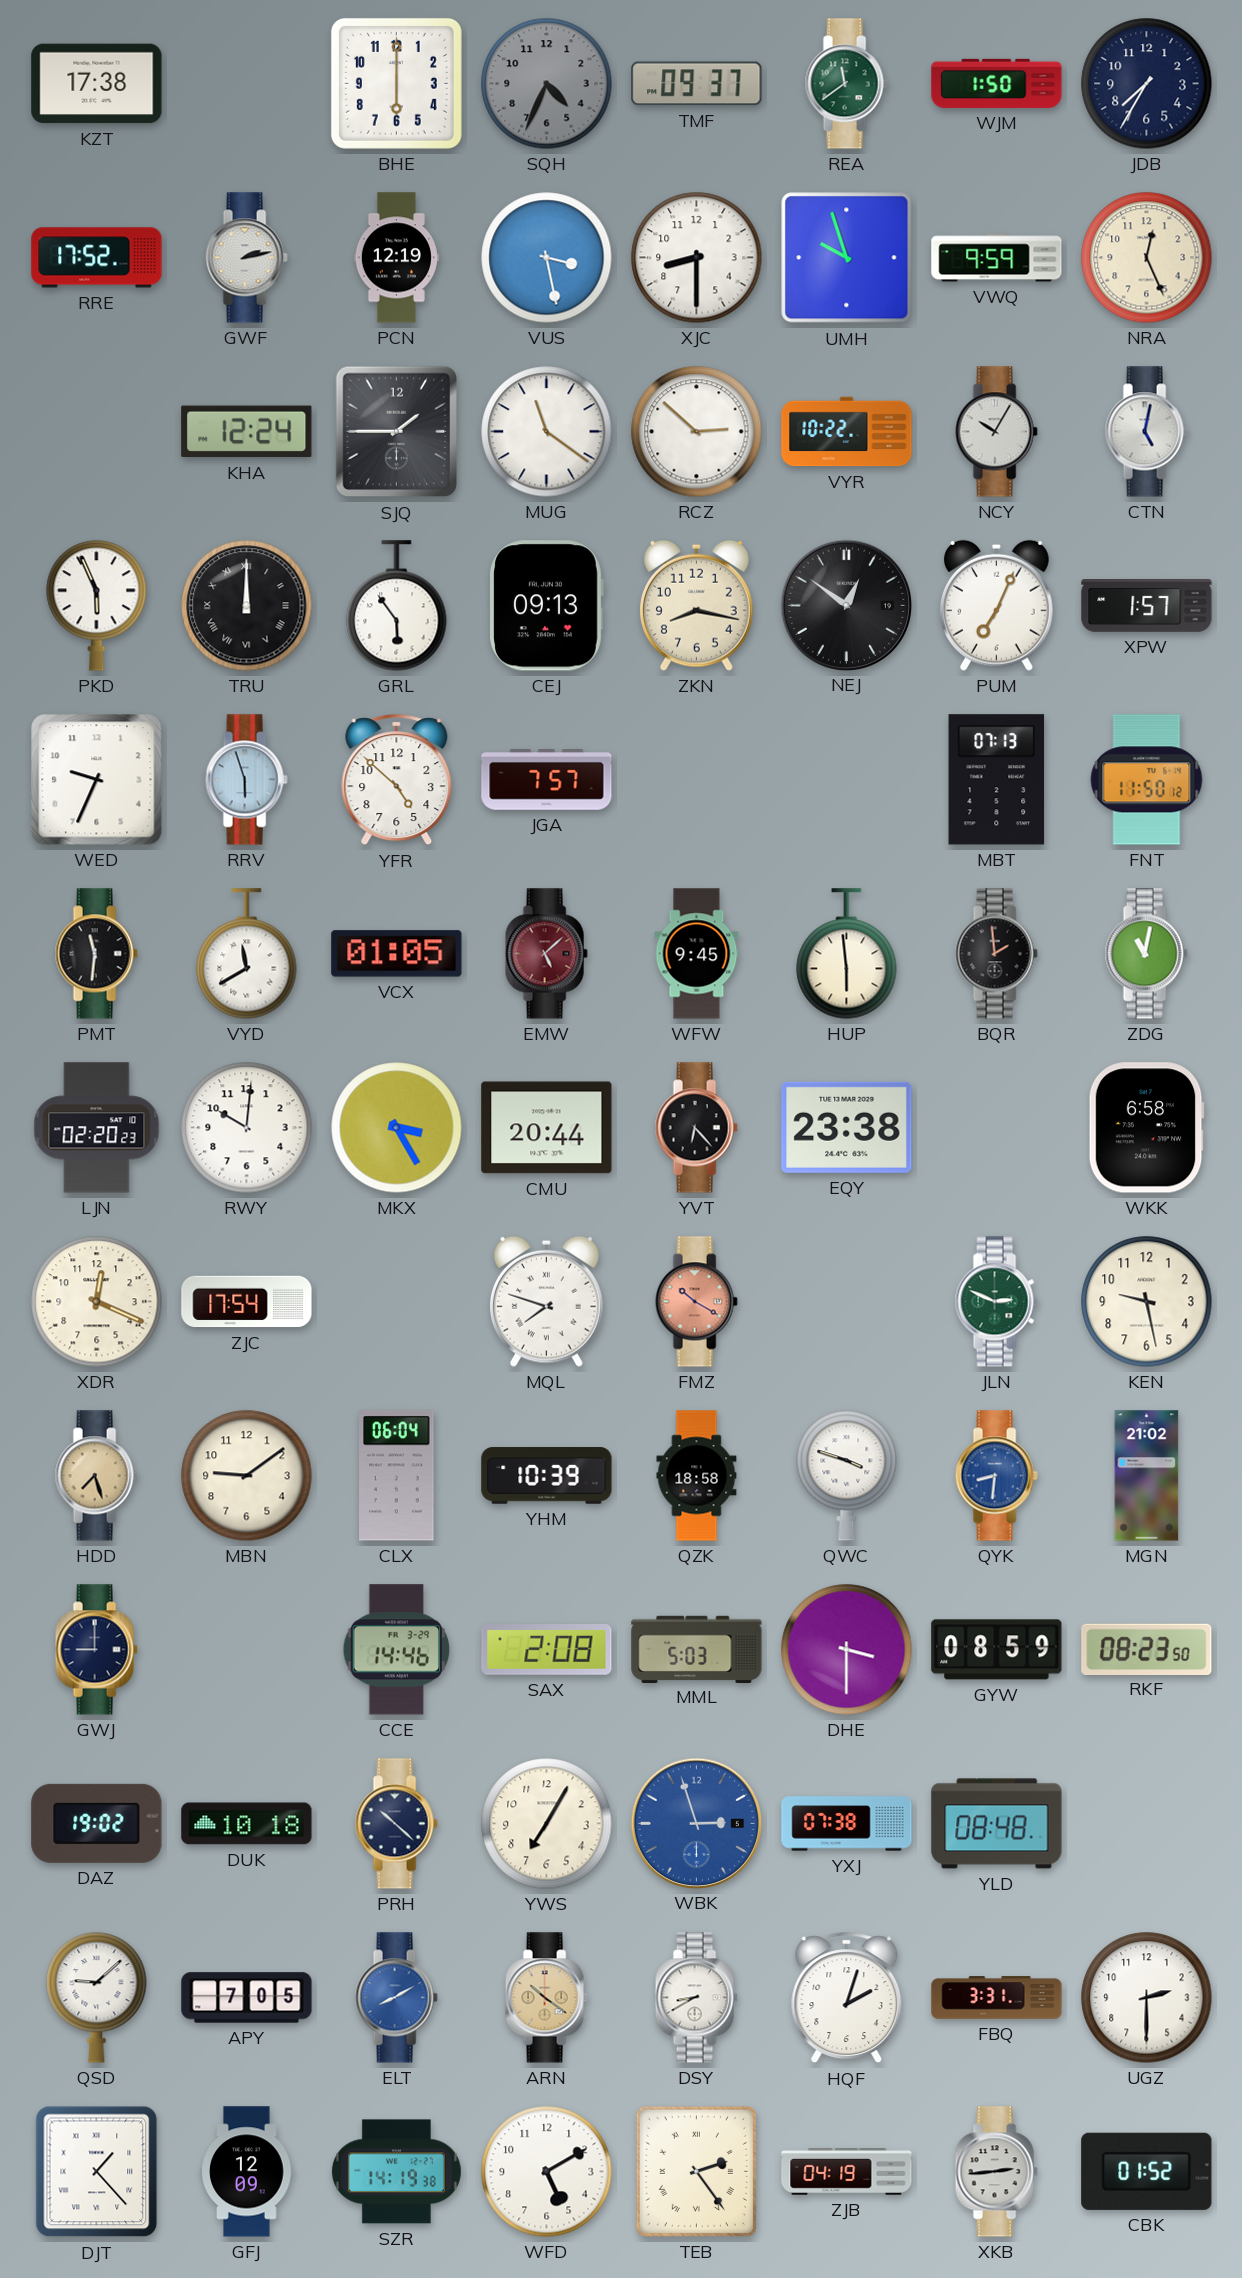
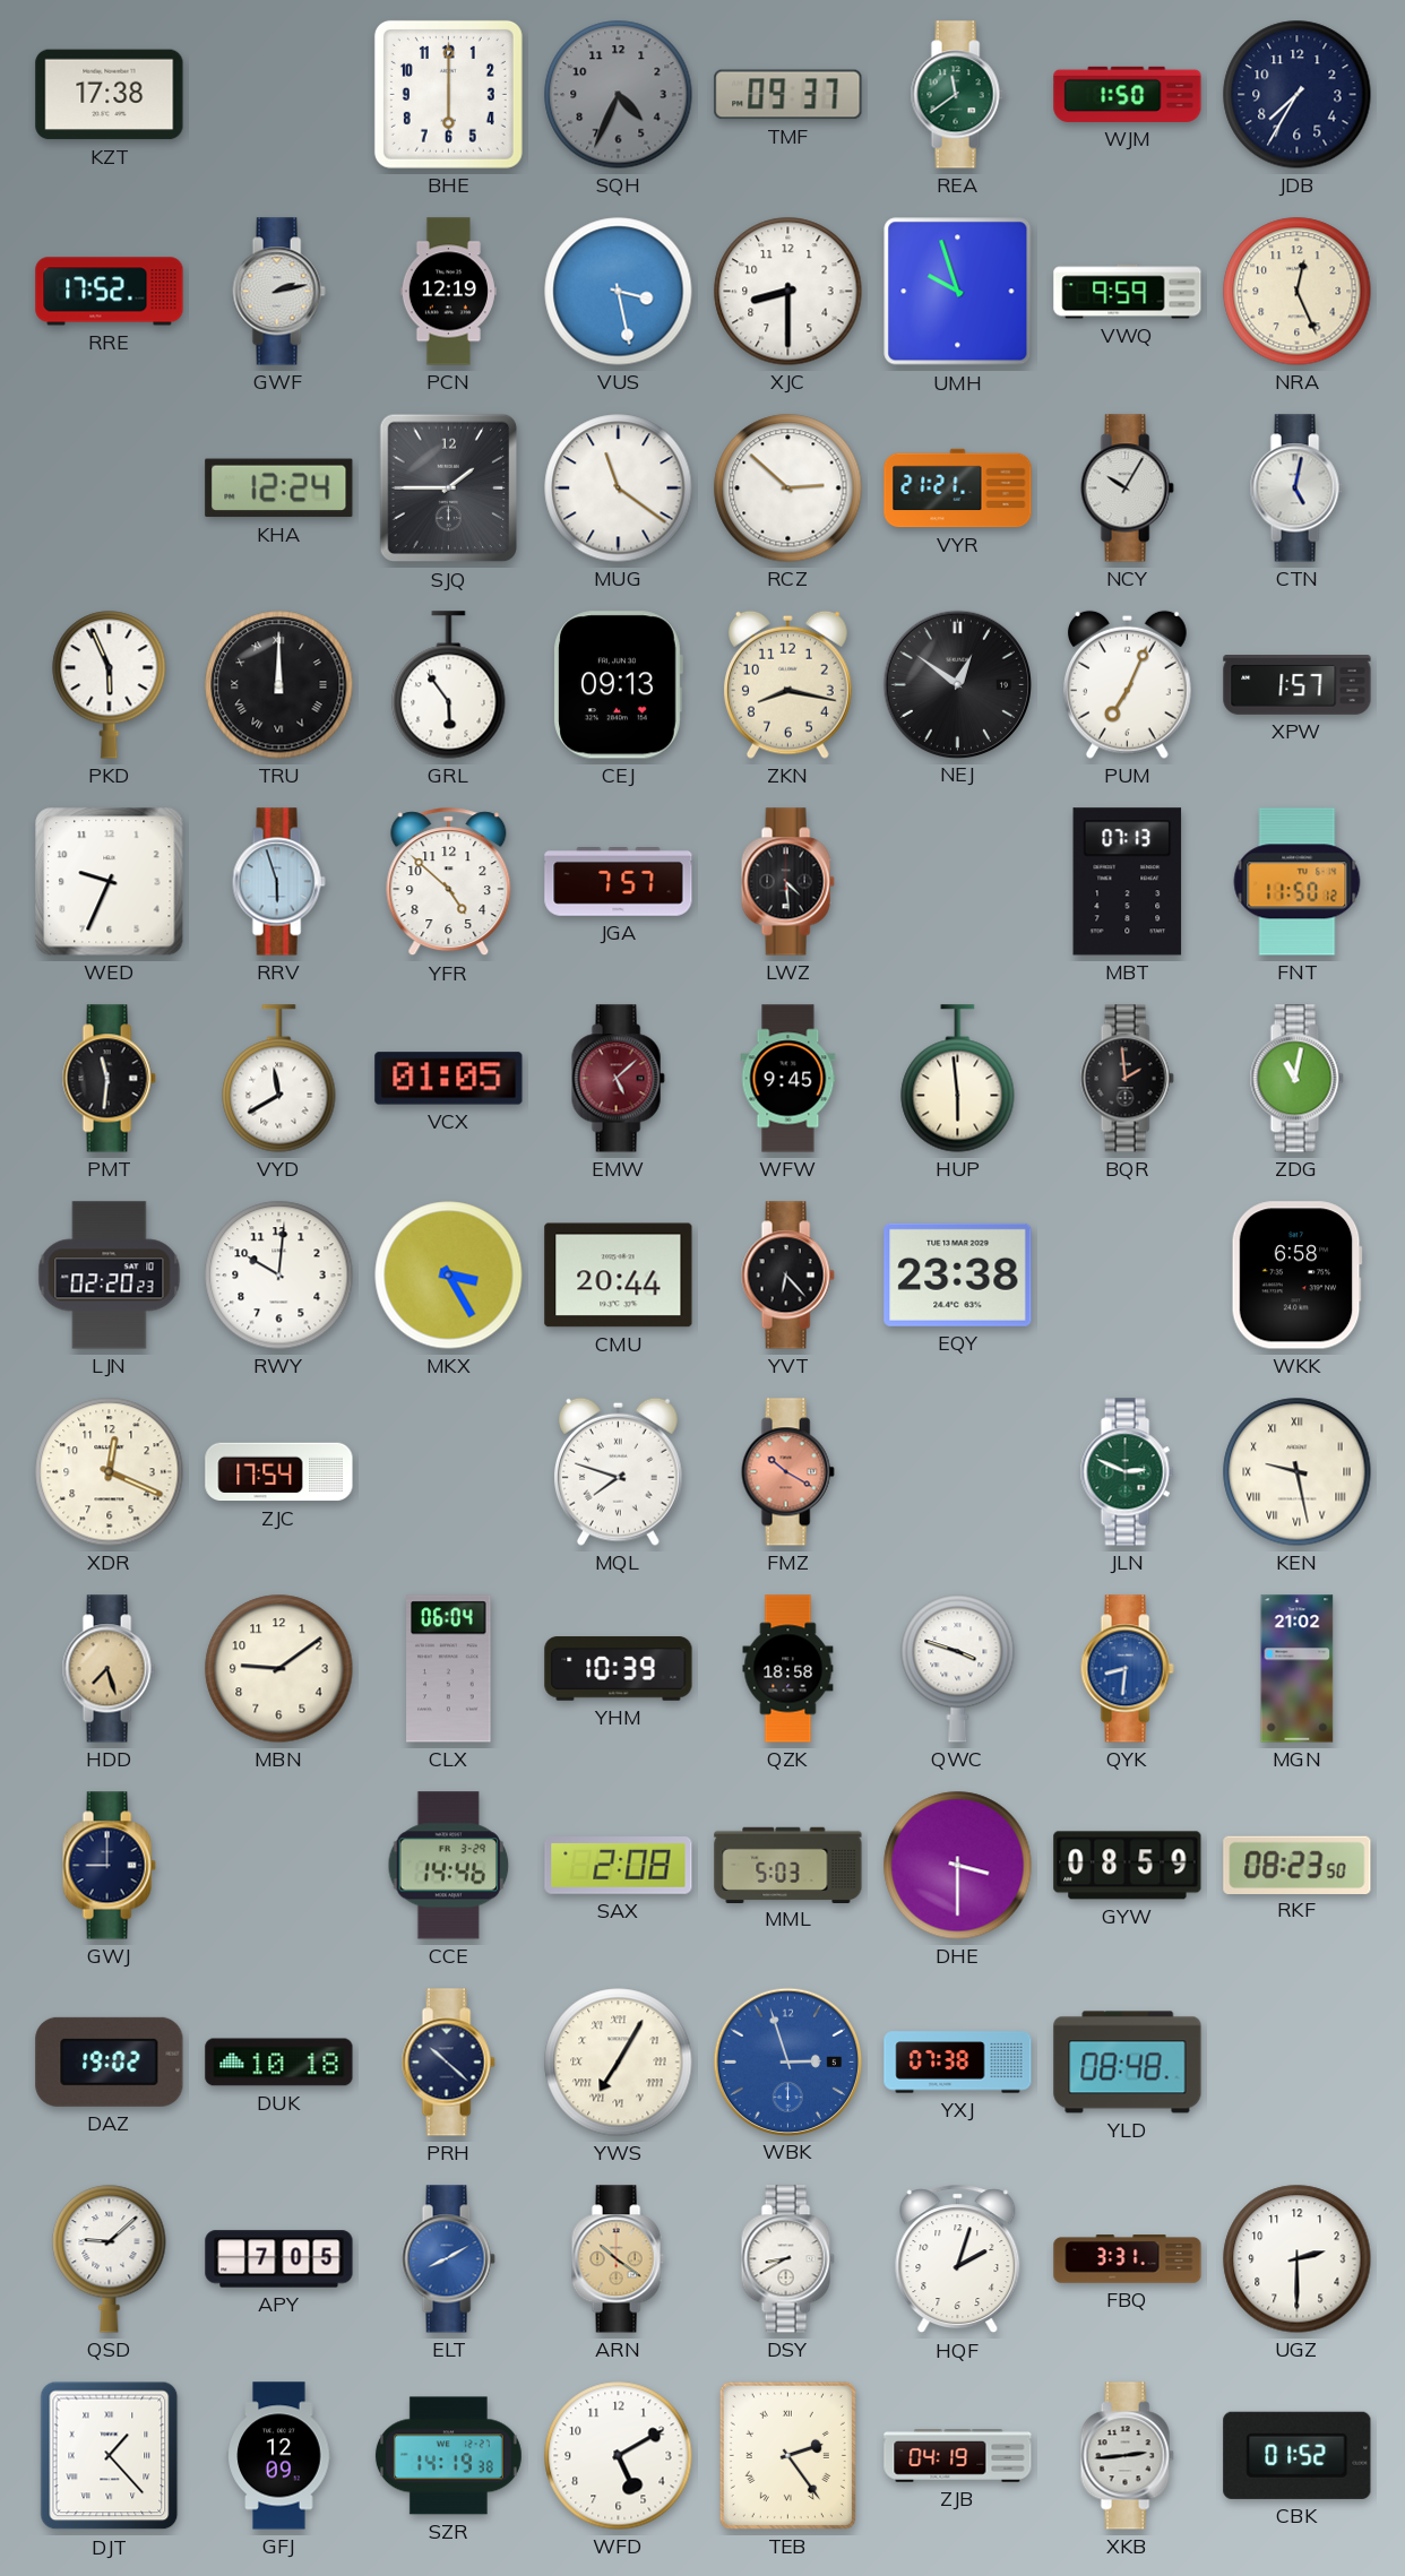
VYR: 10:22 -> 21:21 (958, 489)
LWZ: none -> 4:29 (787, 882)
KEN numerals: Arabic -> Roman (1298, 1472)
YWS numerals: Arabic -> Roman (619, 2063)
